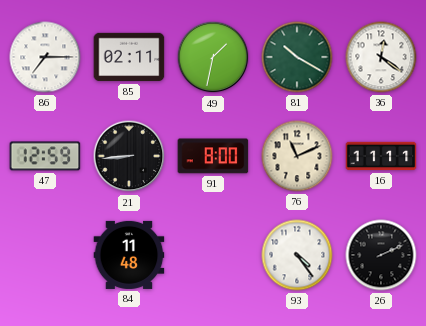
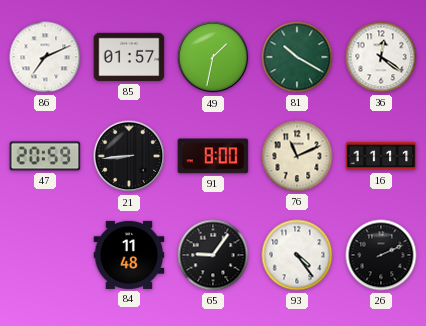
86: 7:15 -> 7:11 (45, 57)
85: 02:11 -> 01:57 (129, 57)
47: 12:59 -> 20:59 (45, 156)
65: none -> 9:06 (213, 255)
